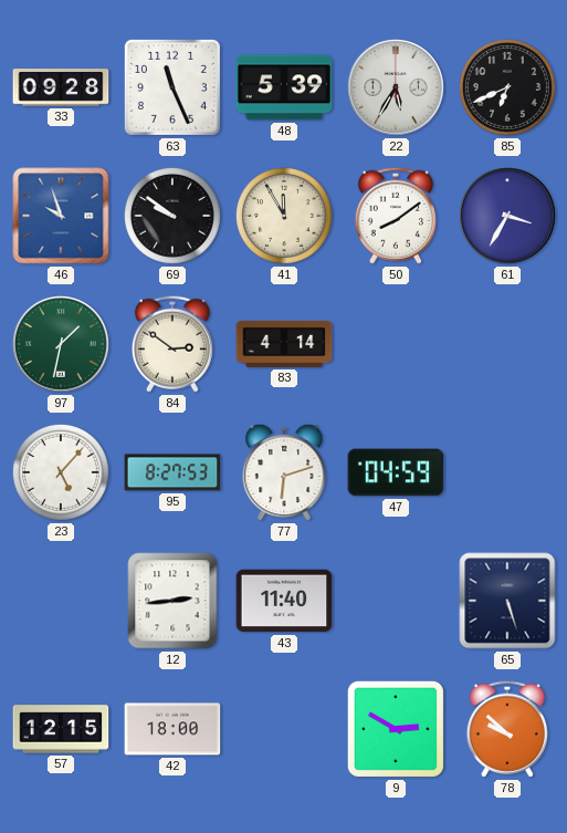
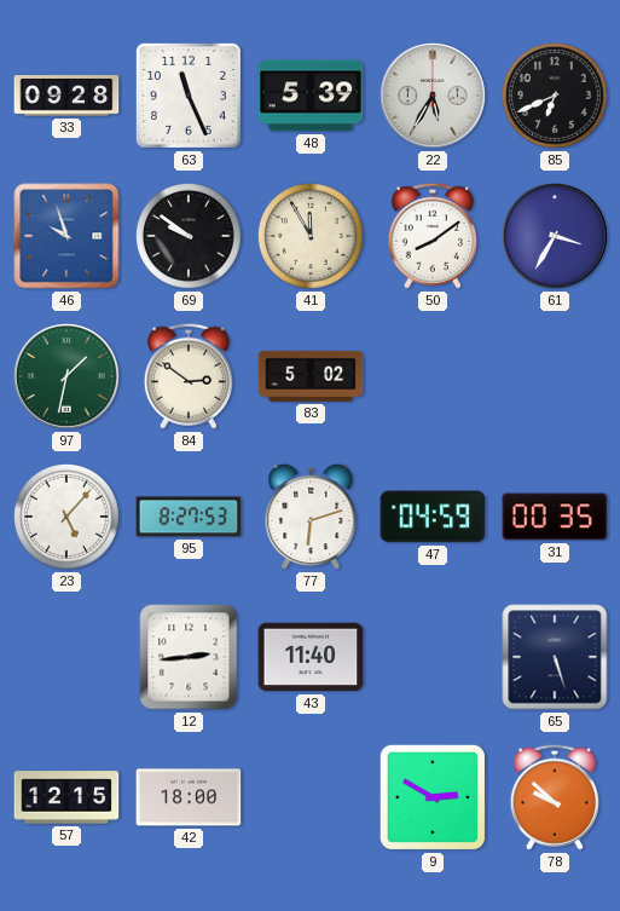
83: 4:14 -> 5:02 (311, 376)
31: none -> 00:35 (555, 517)
